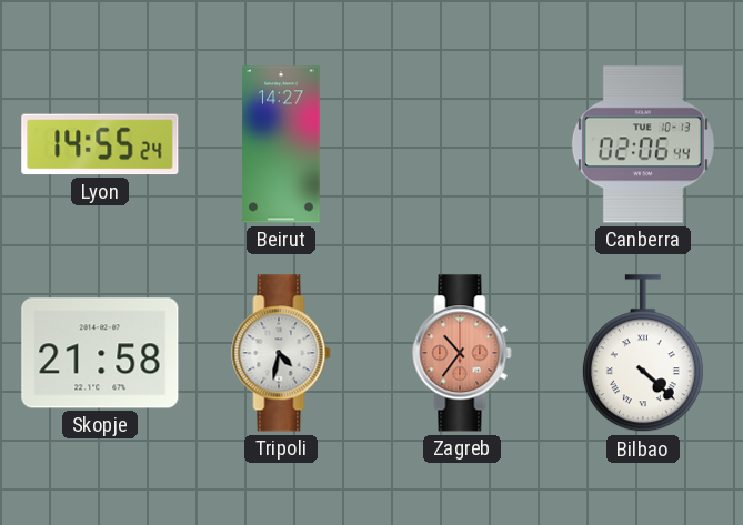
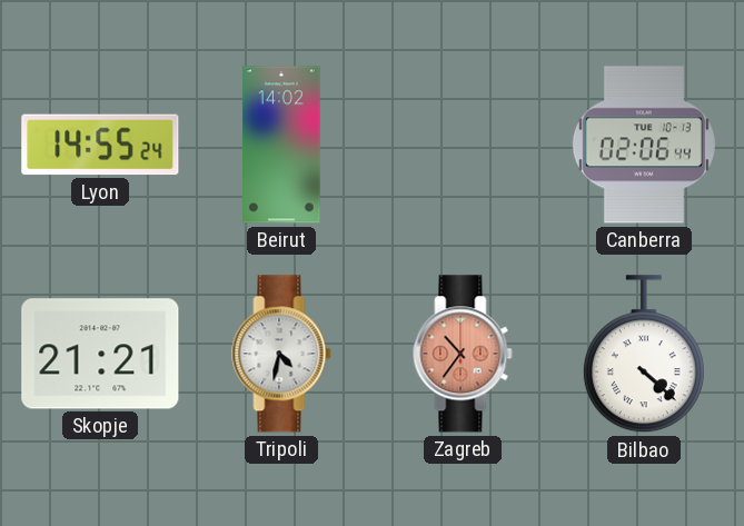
Beirut: 14:27 -> 14:02 (281, 145)
Skopje: 21:58 -> 21:21 (100, 354)
